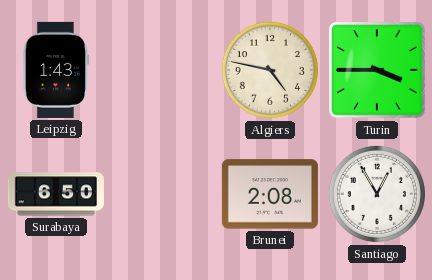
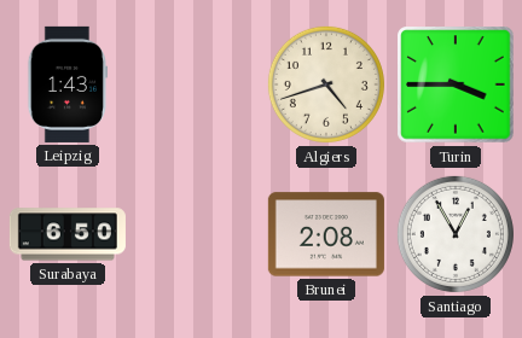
Algiers: 4:47 -> 4:42 (326, 84)
